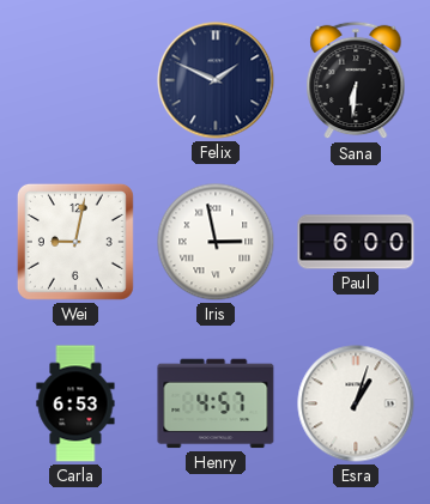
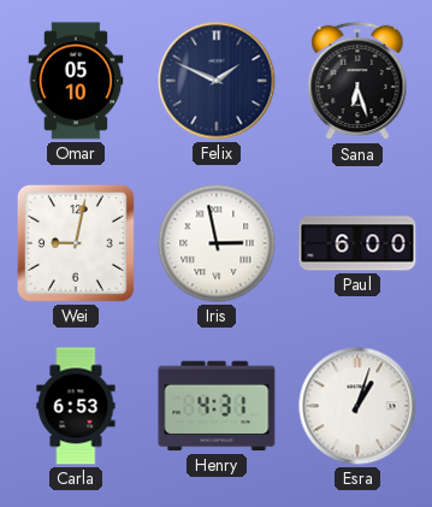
Omar: none -> 05:10 (76, 81)
Sana: 6:31 -> 6:27 (357, 81)
Henry: 4:57 -> 4:31 (217, 406)
